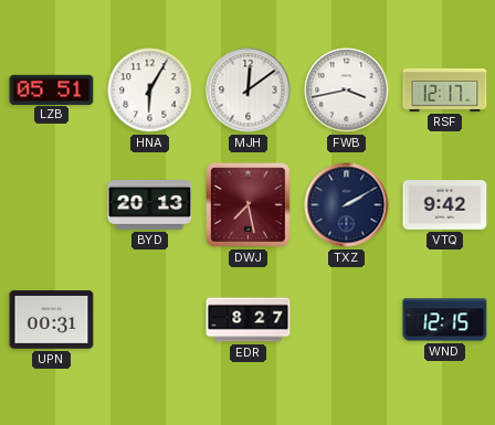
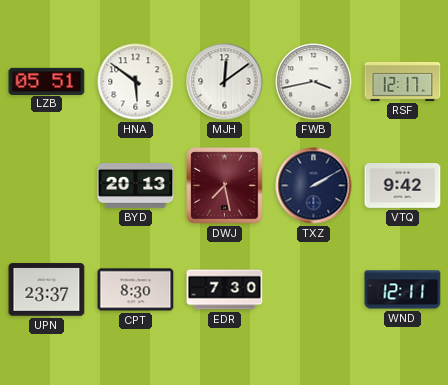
HNA: 6:05 -> 5:51 (136, 82)
UPN: 00:31 -> 23:37 (47, 290)
CPT: none -> 8:30 (136, 290)
EDR: 8:27 -> 7:30 (225, 290)
WND: 12:15 -> 12:11 (403, 290)
